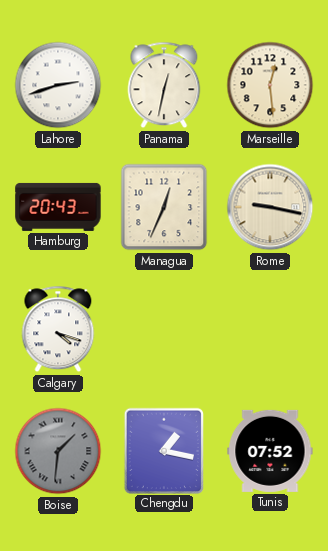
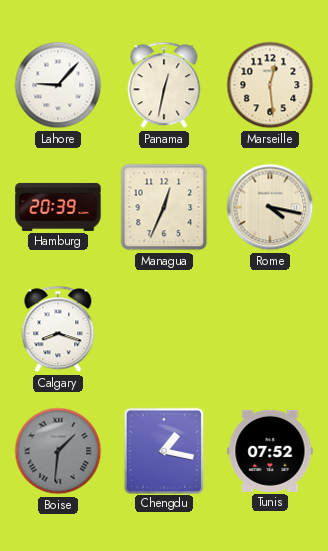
Lahore: 2:42 -> 9:07 (58, 85)
Hamburg: 20:43 -> 20:39 (58, 207)
Rome: 9:17 -> 4:17 (270, 207)
Calgary: 4:18 -> 8:18 (58, 329)
